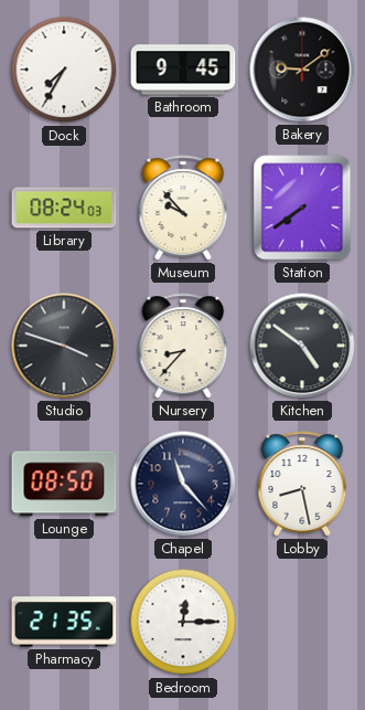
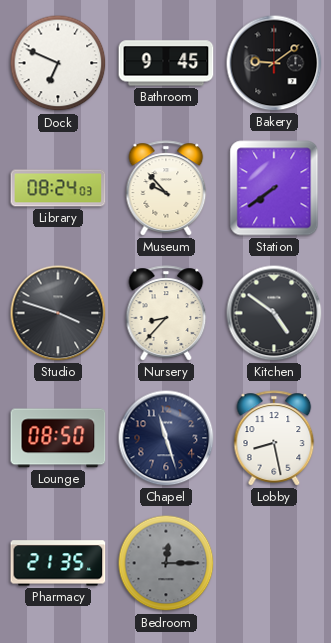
Dock: 7:35 -> 6:49 (58, 63)
Chapel: 11:23 -> 11:27 (166, 438)
Bedroom dial: white -> grey (166, 563)
